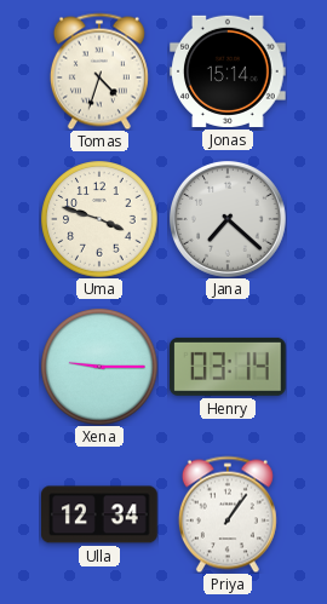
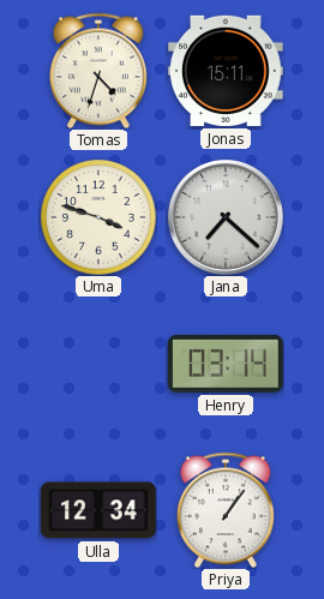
Jonas: 15:14 -> 15:11 (226, 71)
Xena: 9:15 -> none (99, 367)
